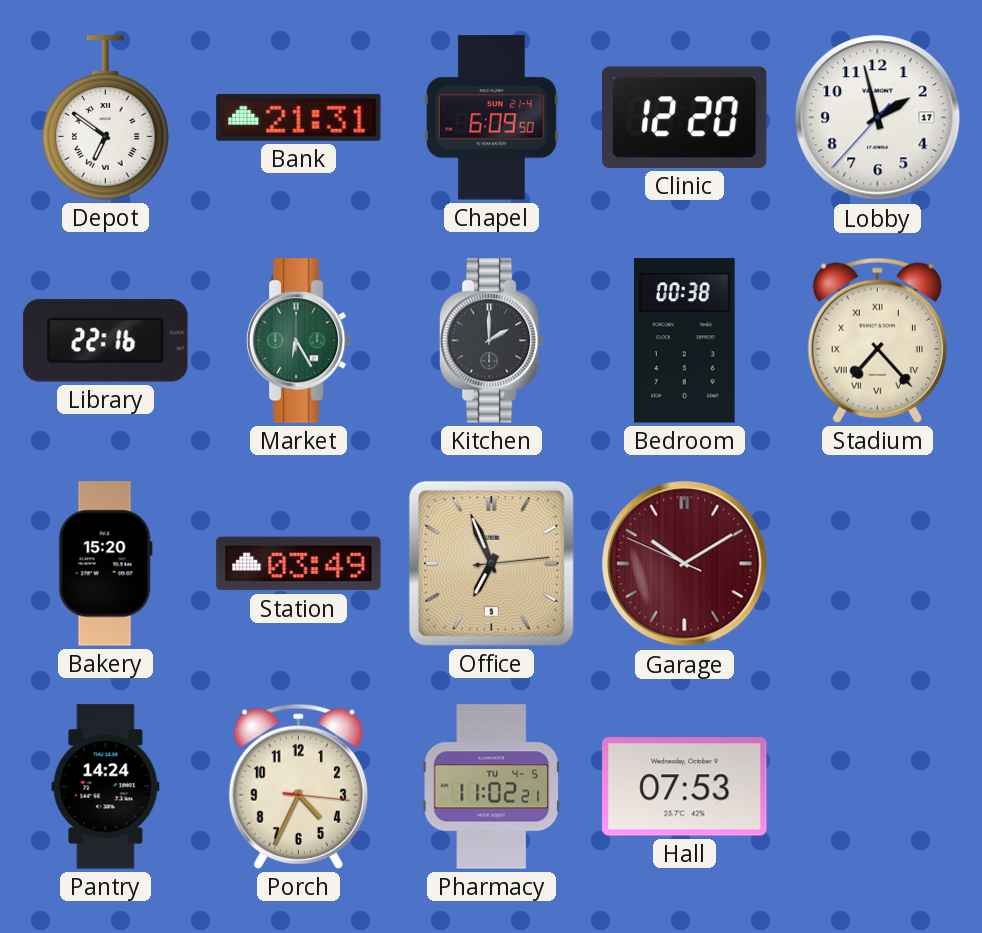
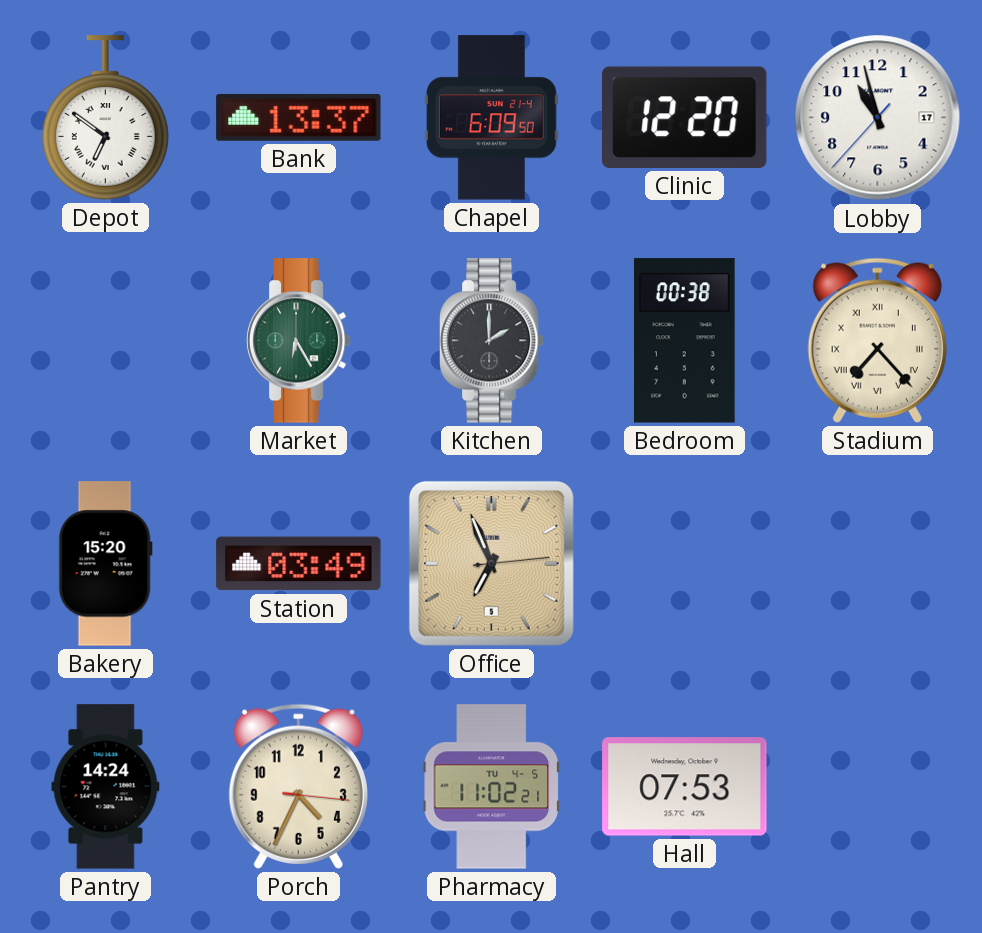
Bank: 21:31 -> 13:37 (299, 117)
Lobby: 1:57 -> 10:57 (878, 118)
Library: 22:16 -> none (106, 341)
Garage: 10:09 -> none (685, 564)
